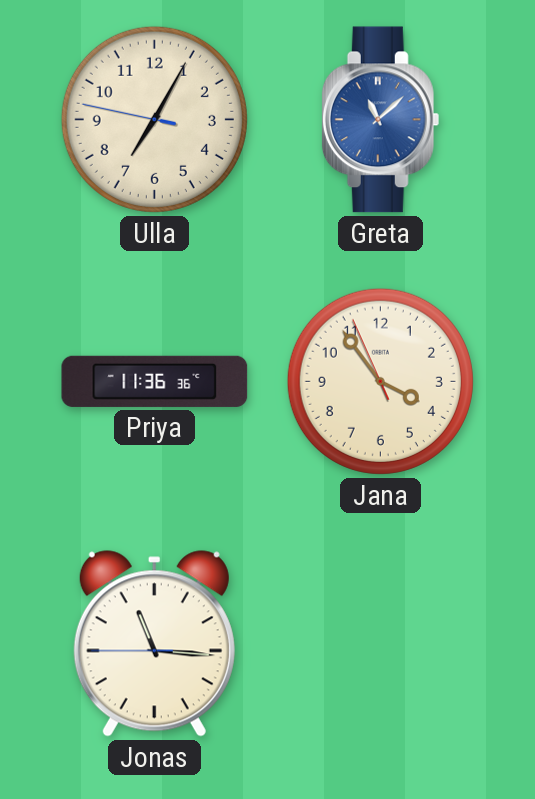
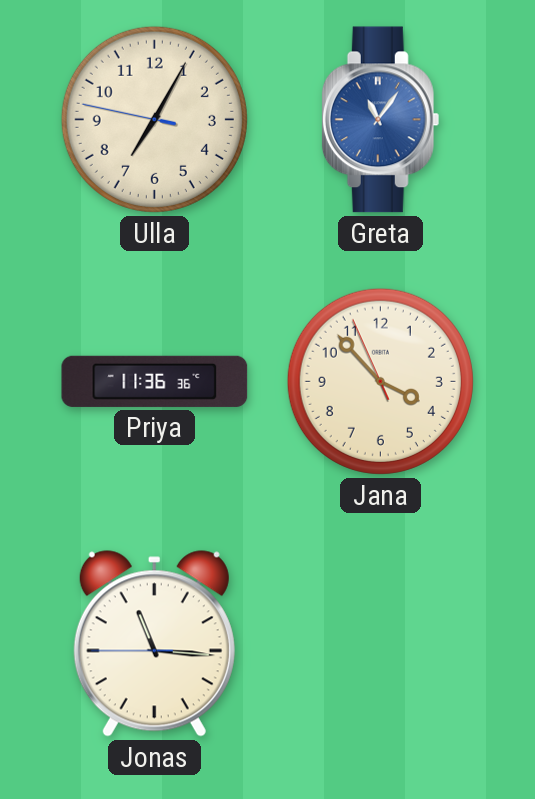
Greta: 11:08 -> 11:06 (381, 120)
Jana: 3:53 -> 3:52 (380, 381)
